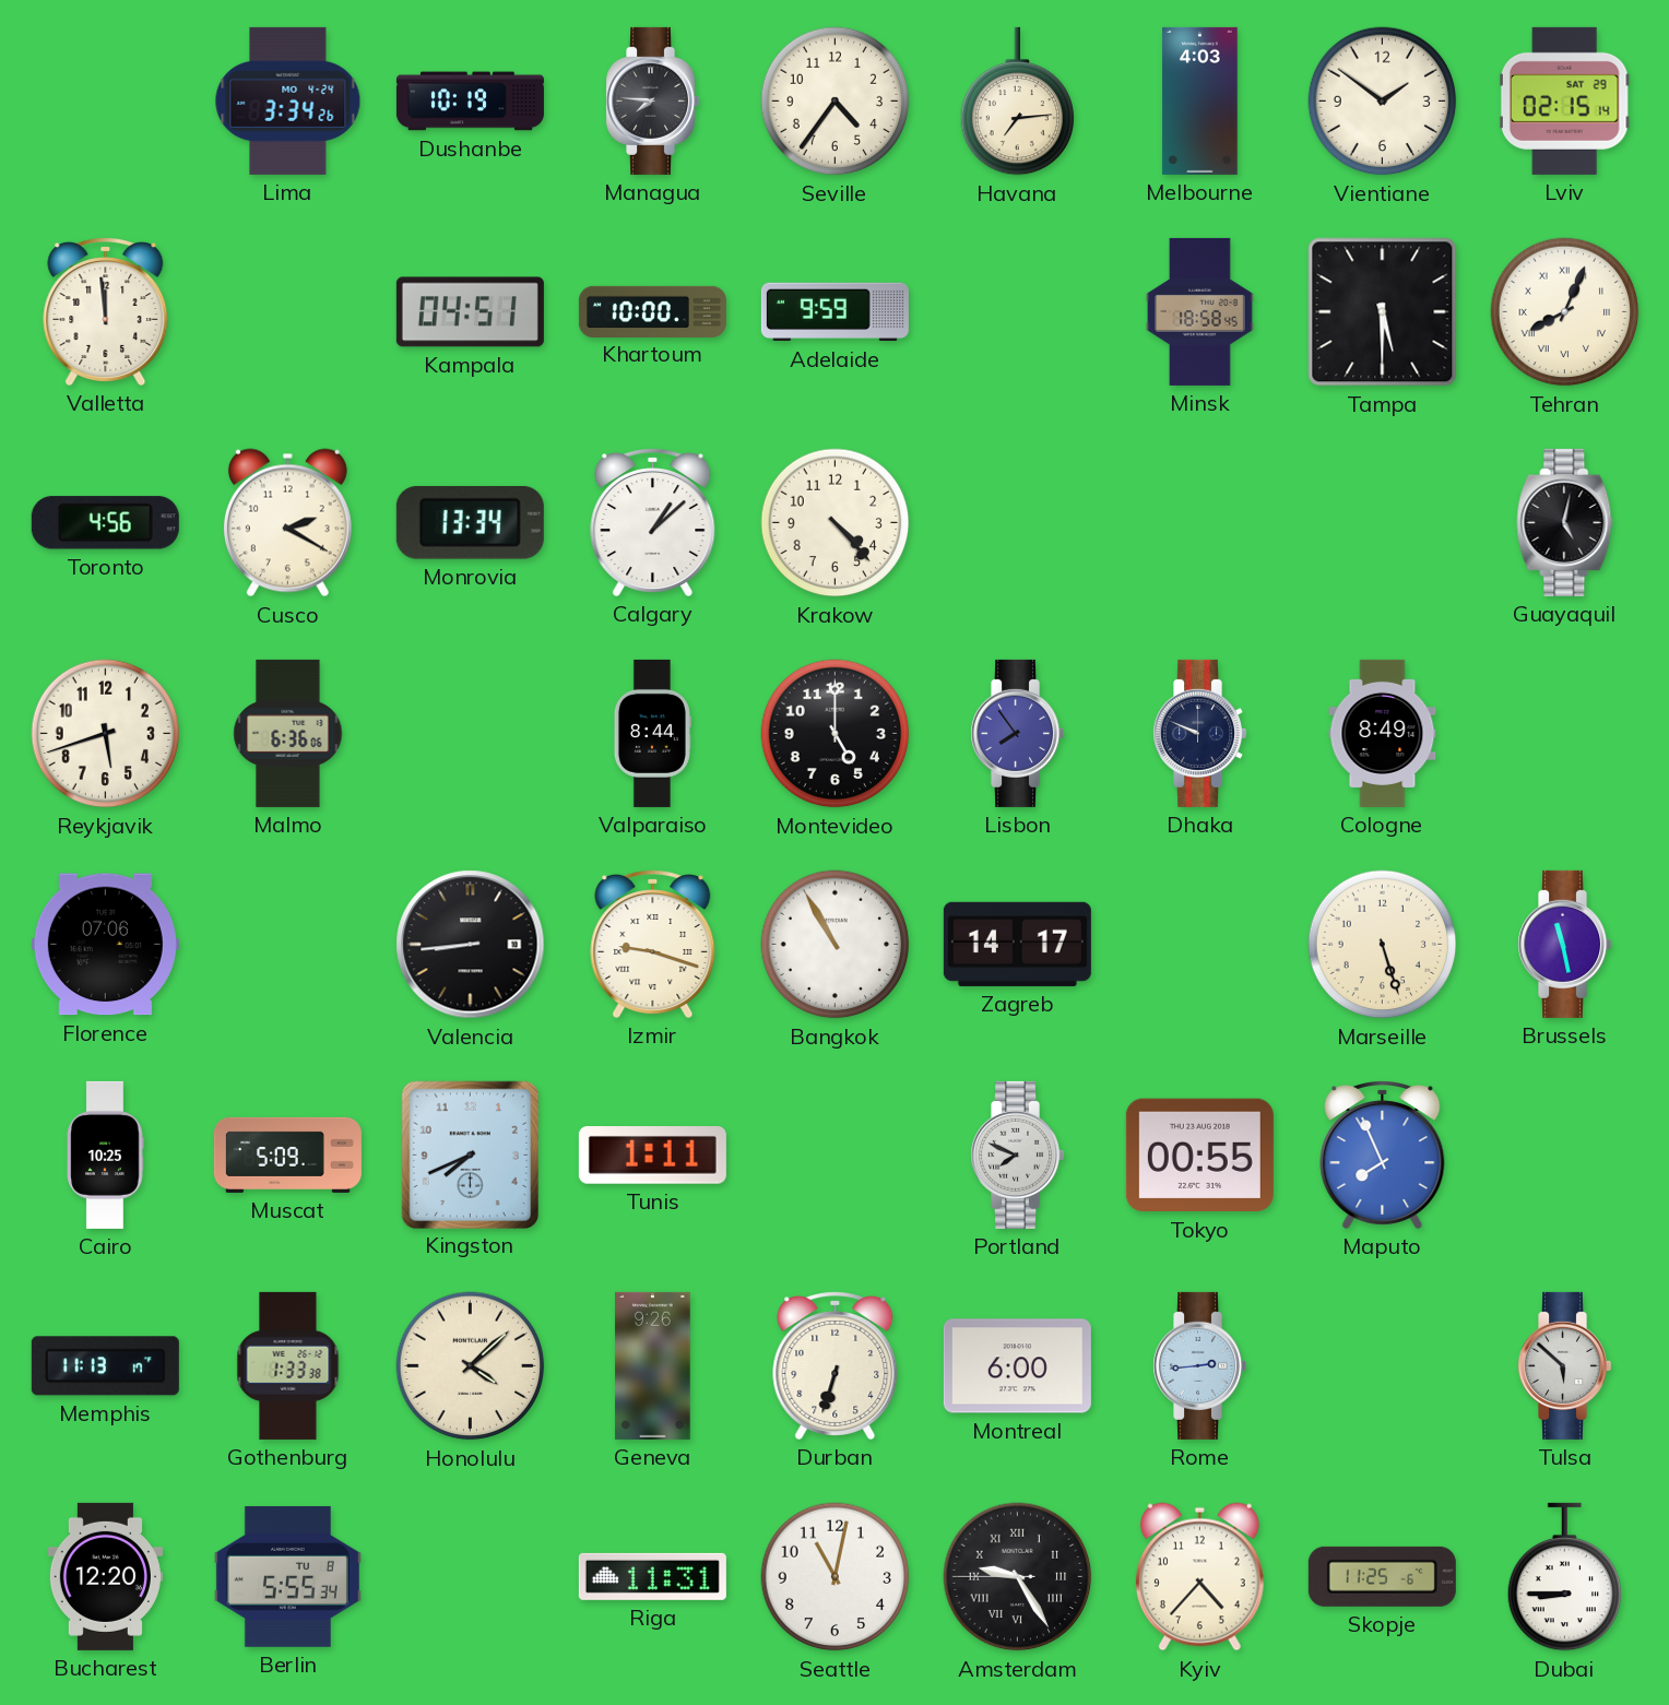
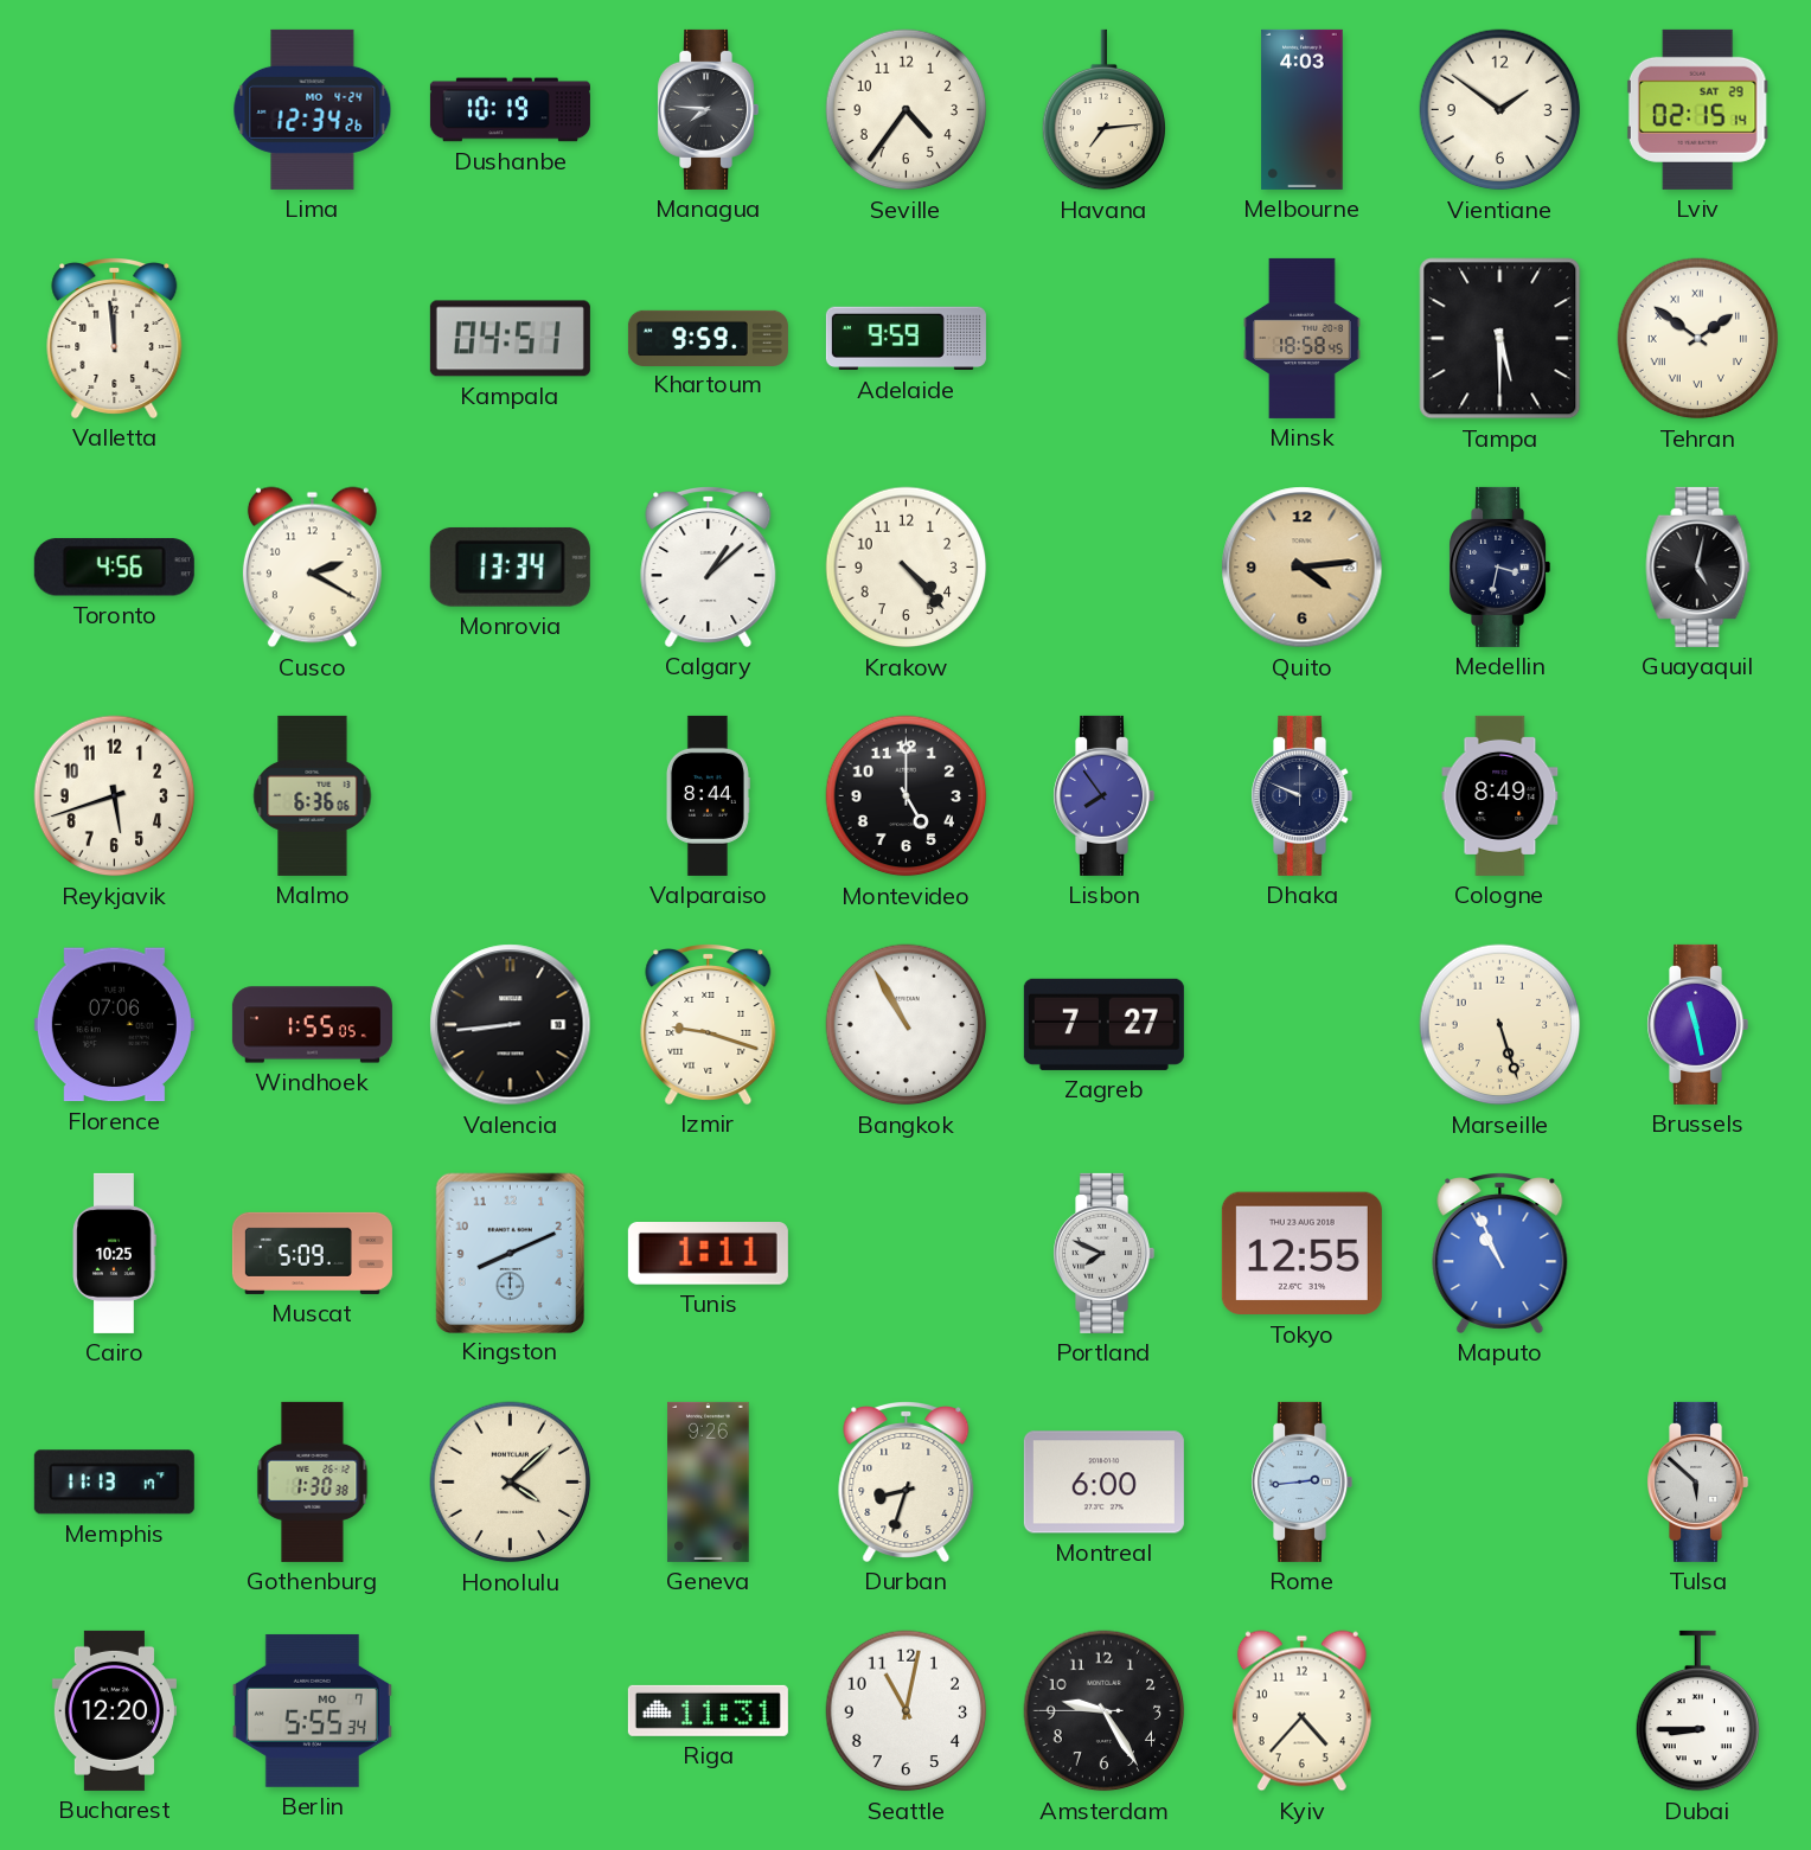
Lima: 3:34 -> 12:34 (313, 109)
Khartoum: 10:00 -> 9:59 (708, 338)
Tehran: 8:04 -> 1:51 (1698, 339)
Quito: none -> 4:14 (1303, 568)
Medellin: none -> 3:32 (1500, 566)
Windhoek: none -> 1:55 (312, 1025)
Zagreb: 14:17 -> 7:27 (1103, 1024)
Kingston: 7:41 -> 8:11 (510, 1253)
Tokyo: 00:55 -> 12:55 (1301, 1254)
Maputo: 7:56 -> 10:56 (1500, 1254)
Gothenburg: 1:33 -> 1:30 (313, 1481)
Durban: 6:33 -> 8:33 (907, 1483)
Berlin date: TU 8 -> MO 7 (312, 1710)
Amsterdam numerals: Roman -> Arabic (1105, 1711)
Skopje: 11:25 -> none (1382, 1576)
